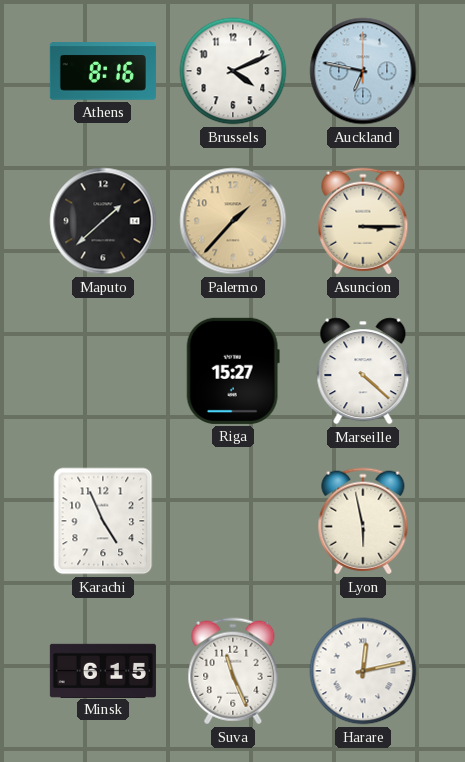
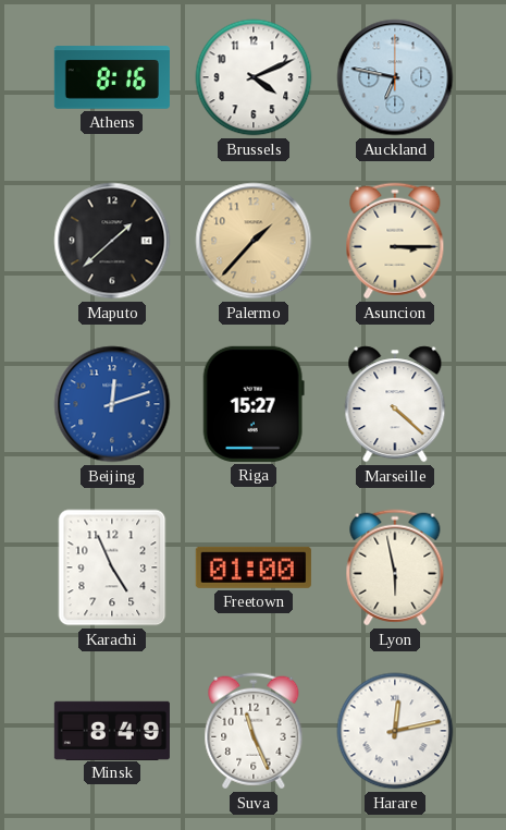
Beijing: none -> 12:12 (112, 404)
Freetown: none -> 01:00 (254, 567)
Minsk: 6:15 -> 8:49 (112, 730)
